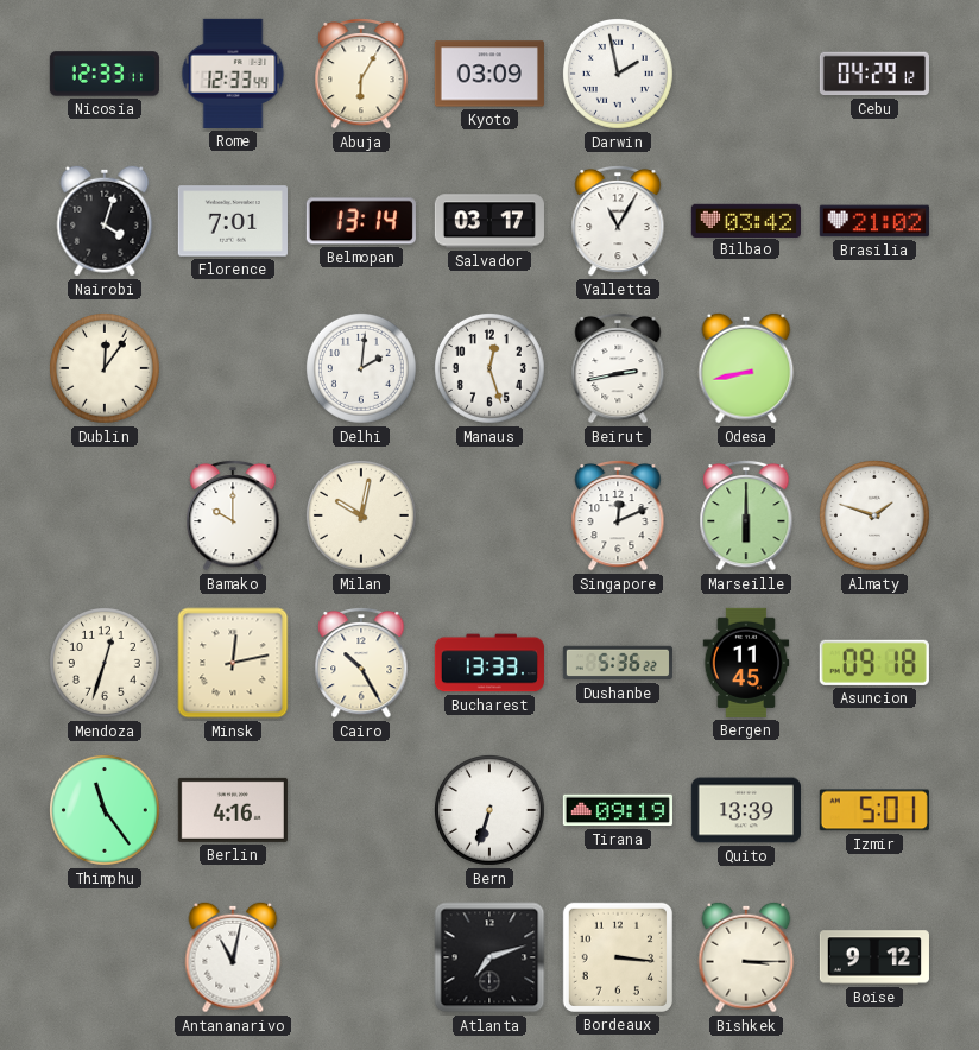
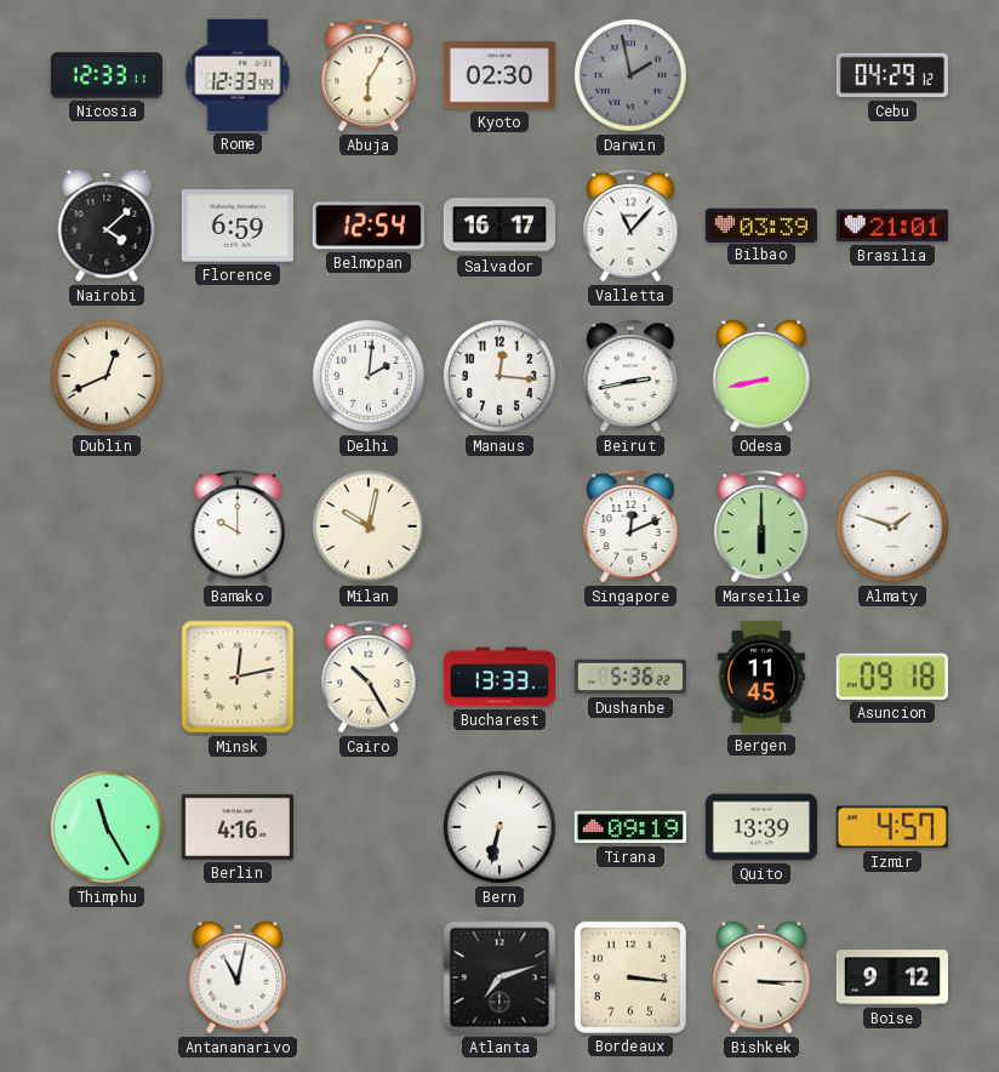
Kyoto: 03:09 -> 02:30 (499, 75)
Darwin dial: white -> grey (630, 75)
Nairobi: 4:03 -> 4:08 (107, 226)
Florence: 7:01 -> 6:59 (238, 226)
Belmopan: 13:14 -> 12:54 (369, 226)
Salvador: 03:17 -> 16:17 (498, 226)
Valletta: 11:05 -> 11:07 (630, 226)
Bilbao: 03:42 -> 03:39 (761, 224)
Brasilia: 21:02 -> 21:01 (892, 226)
Dublin: 12:06 -> 12:41 (107, 376)
Manaus: 12:27 -> 12:16 (499, 376)
Mendoza: 12:33 -> none (105, 663)
Thimphu: 11:24 -> 11:25 (107, 827)
Bern: 6:33 -> 6:32 (499, 827)
Izmir: 5:01 -> 4:57 (892, 827)
